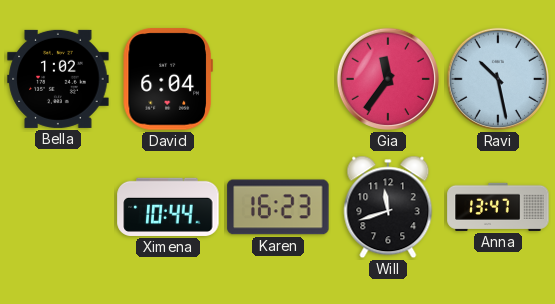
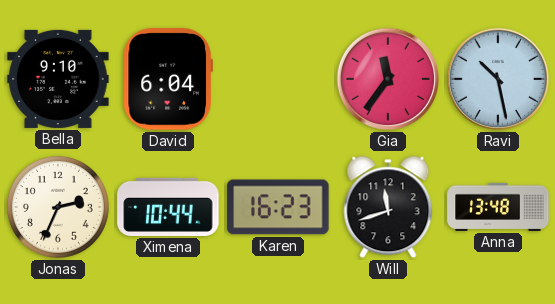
Bella: 1:02 -> 9:10 (58, 79)
Jonas: none -> 2:34 (58, 207)
Anna: 13:47 -> 13:48 (498, 207)
